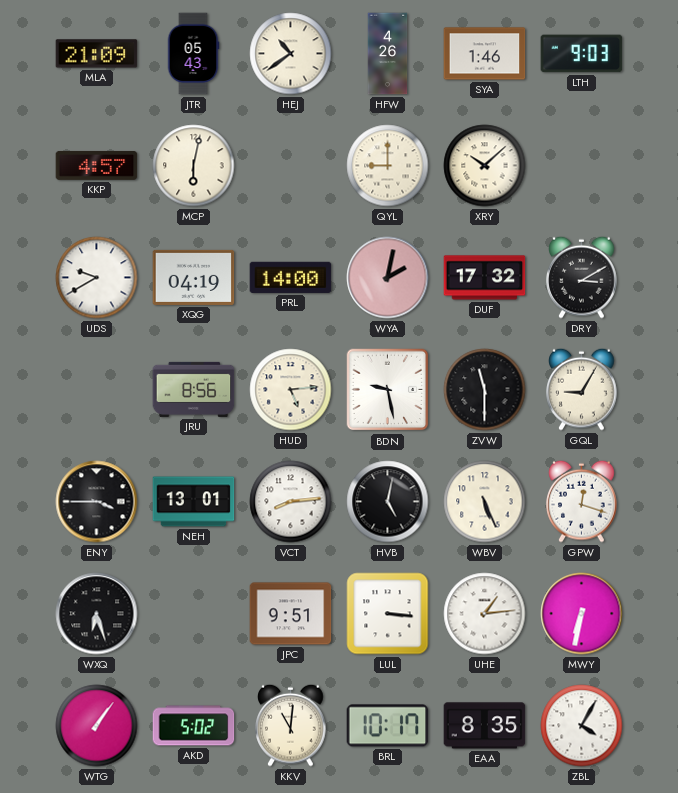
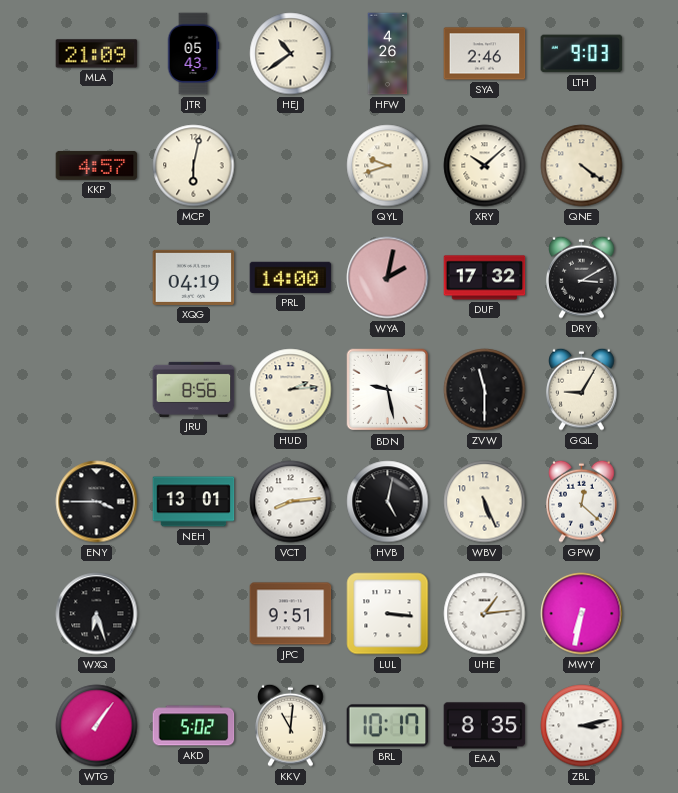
SYA: 1:46 -> 2:46 (485, 54)
QYL: 9:00 -> 9:42 (388, 166)
QNE: none -> 4:21 (582, 166)
UDS: 9:40 -> none (97, 278)
HUD: 5:14 -> 2:14 (291, 390)
GPW: 12:18 -> 12:22 (582, 501)
ZBL: 4:05 -> 3:13 (582, 726)
